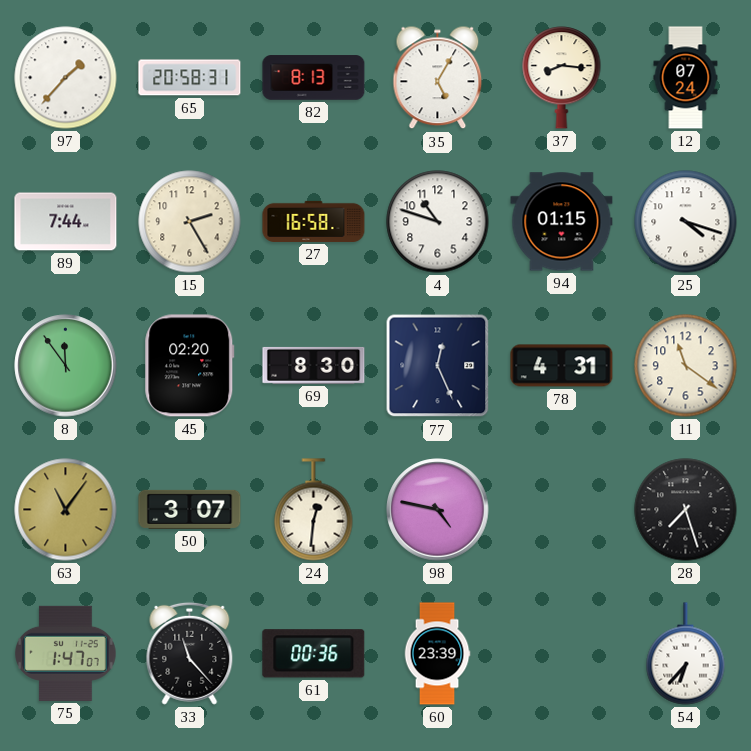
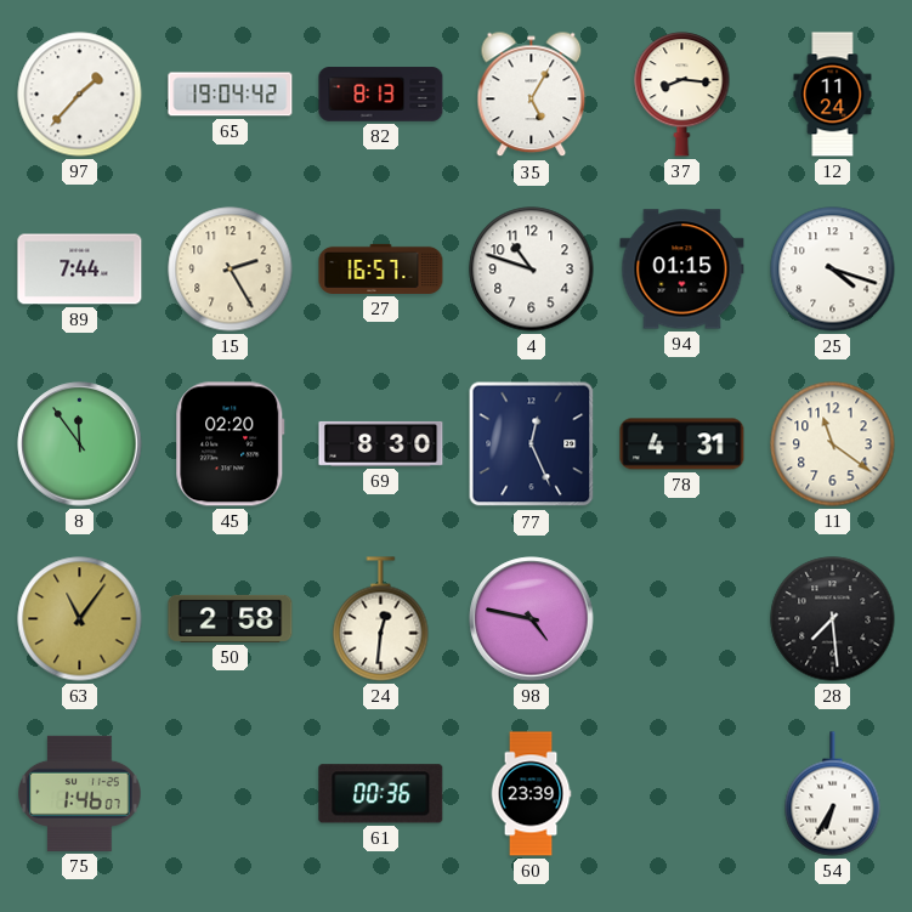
65: 20:58 -> 19:04 (231, 95)
12: 07:24 -> 11:24 (833, 95)
27: 16:58 -> 16:57 (381, 268)
50: 3:07 -> 2:58 (231, 618)
28: 7:27 -> 7:29 (833, 619)
75: 1:47 -> 1:46 (80, 793)
33: 11:23 -> none (190, 653)
54: 6:37 -> 6:35 (833, 794)
